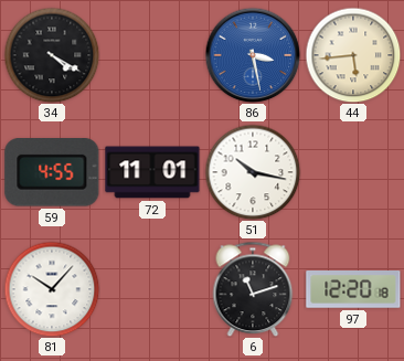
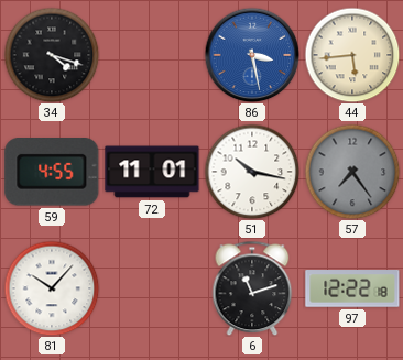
34: 4:20 -> 4:18 (52, 55)
57: none -> 7:24 (352, 172)
97: 12:20 -> 12:22 (352, 290)
